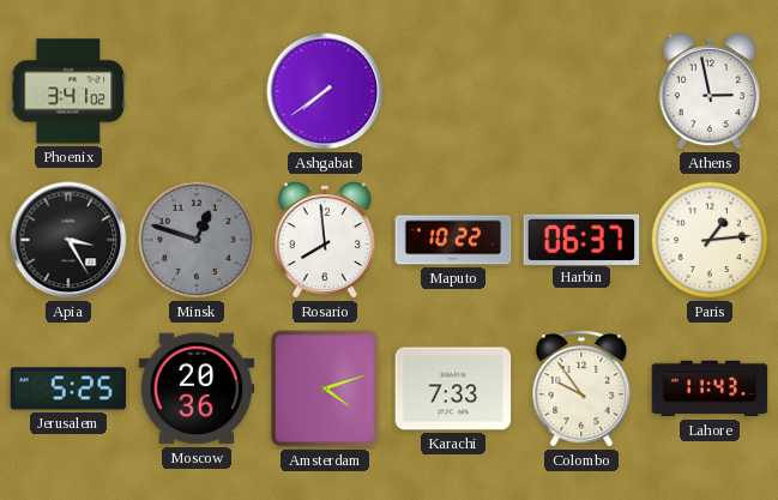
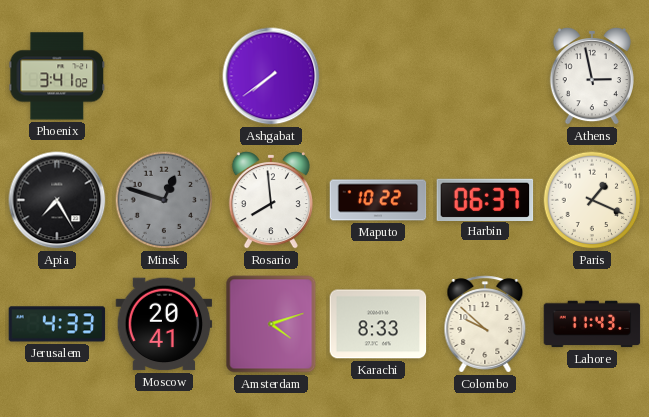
Apia: 3:25 -> 7:25 (57, 200)
Paris: 1:14 -> 1:19 (592, 200)
Jerusalem: 5:25 -> 4:33 (57, 324)
Moscow: 20:36 -> 20:41 (164, 324)
Karachi: 7:33 -> 8:33 (378, 324)
Colombo: 9:54 -> 9:52 (485, 324)
